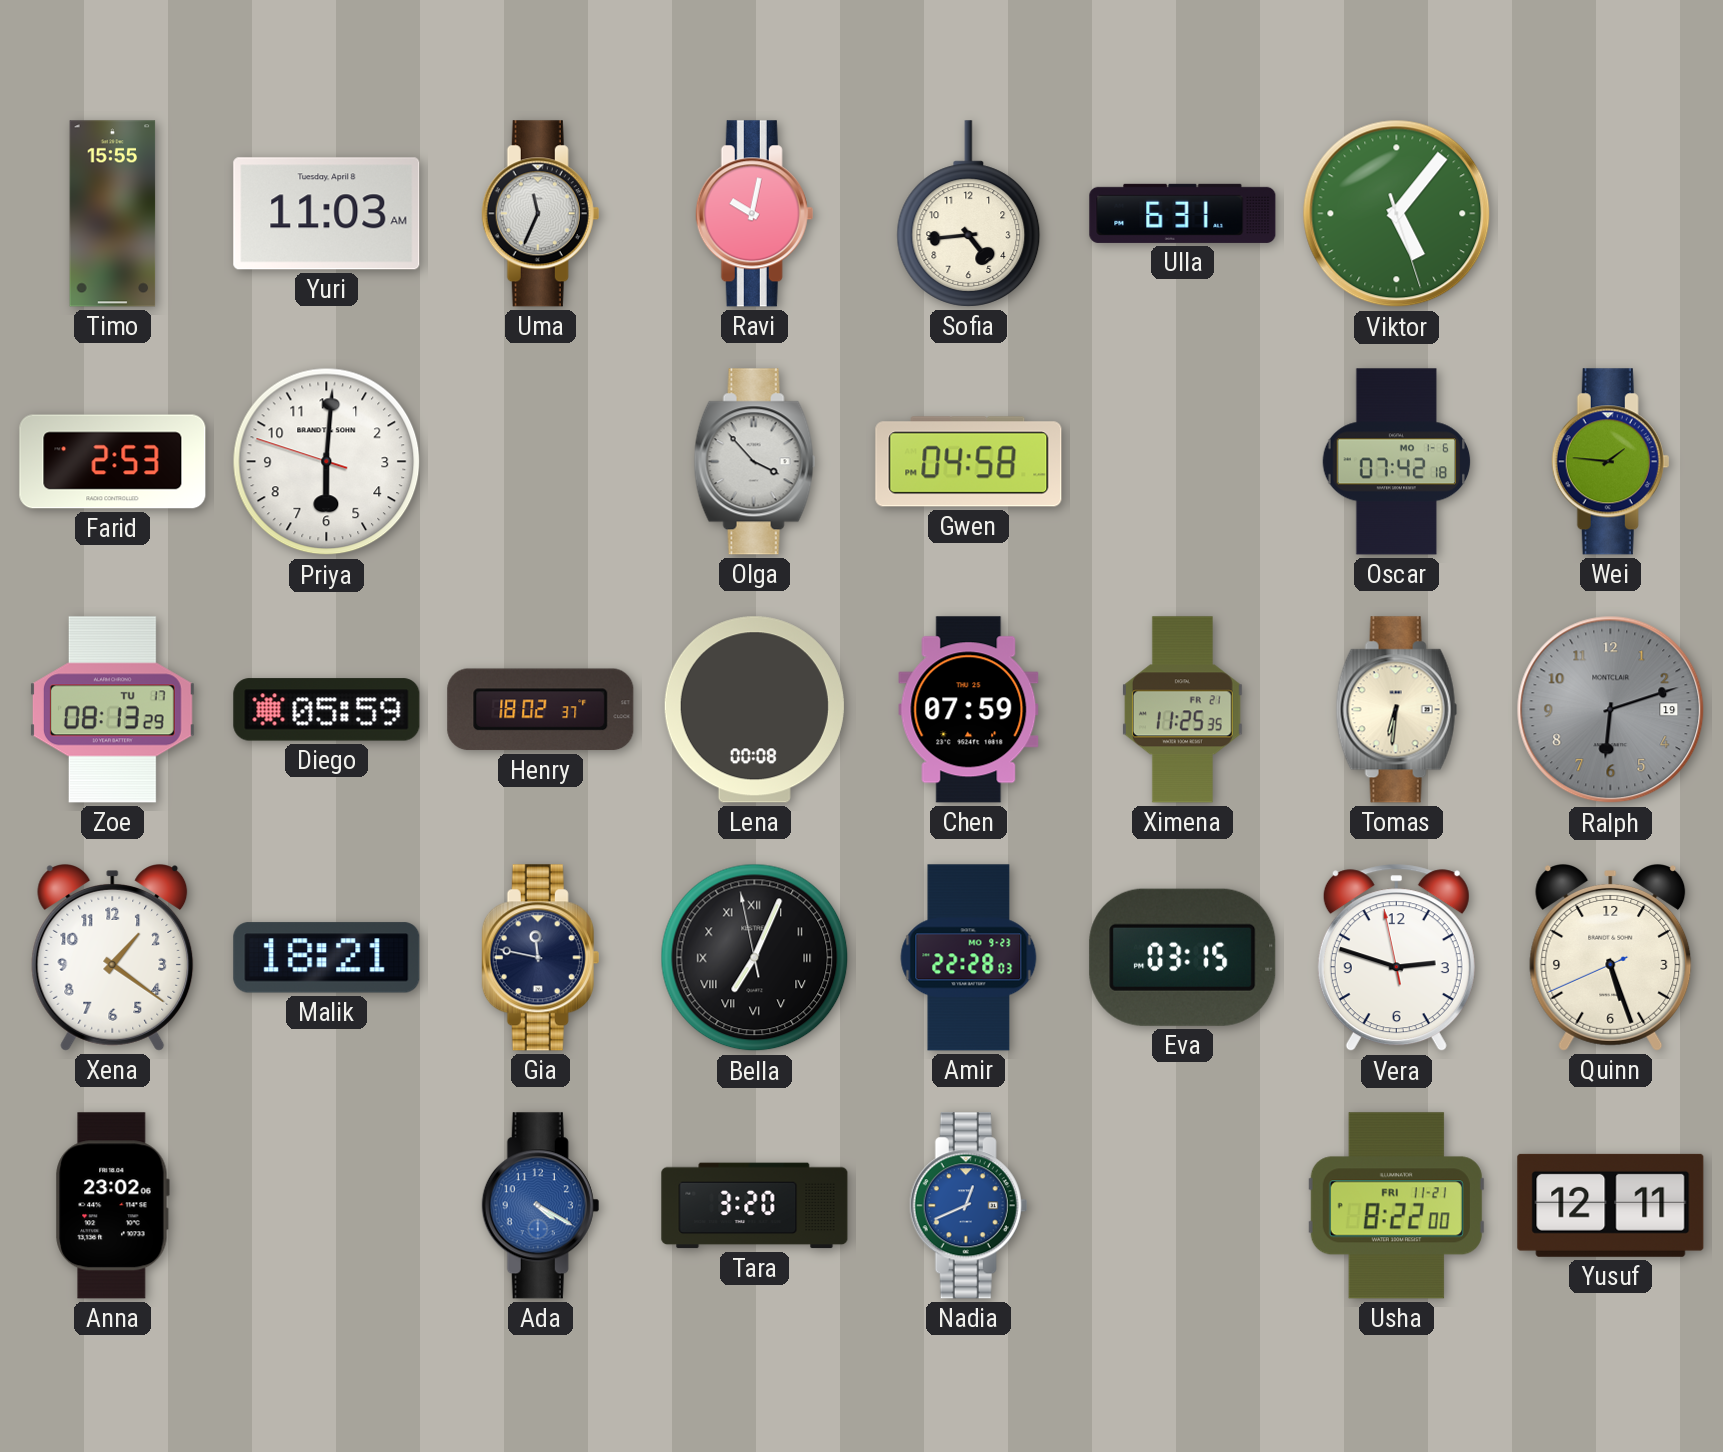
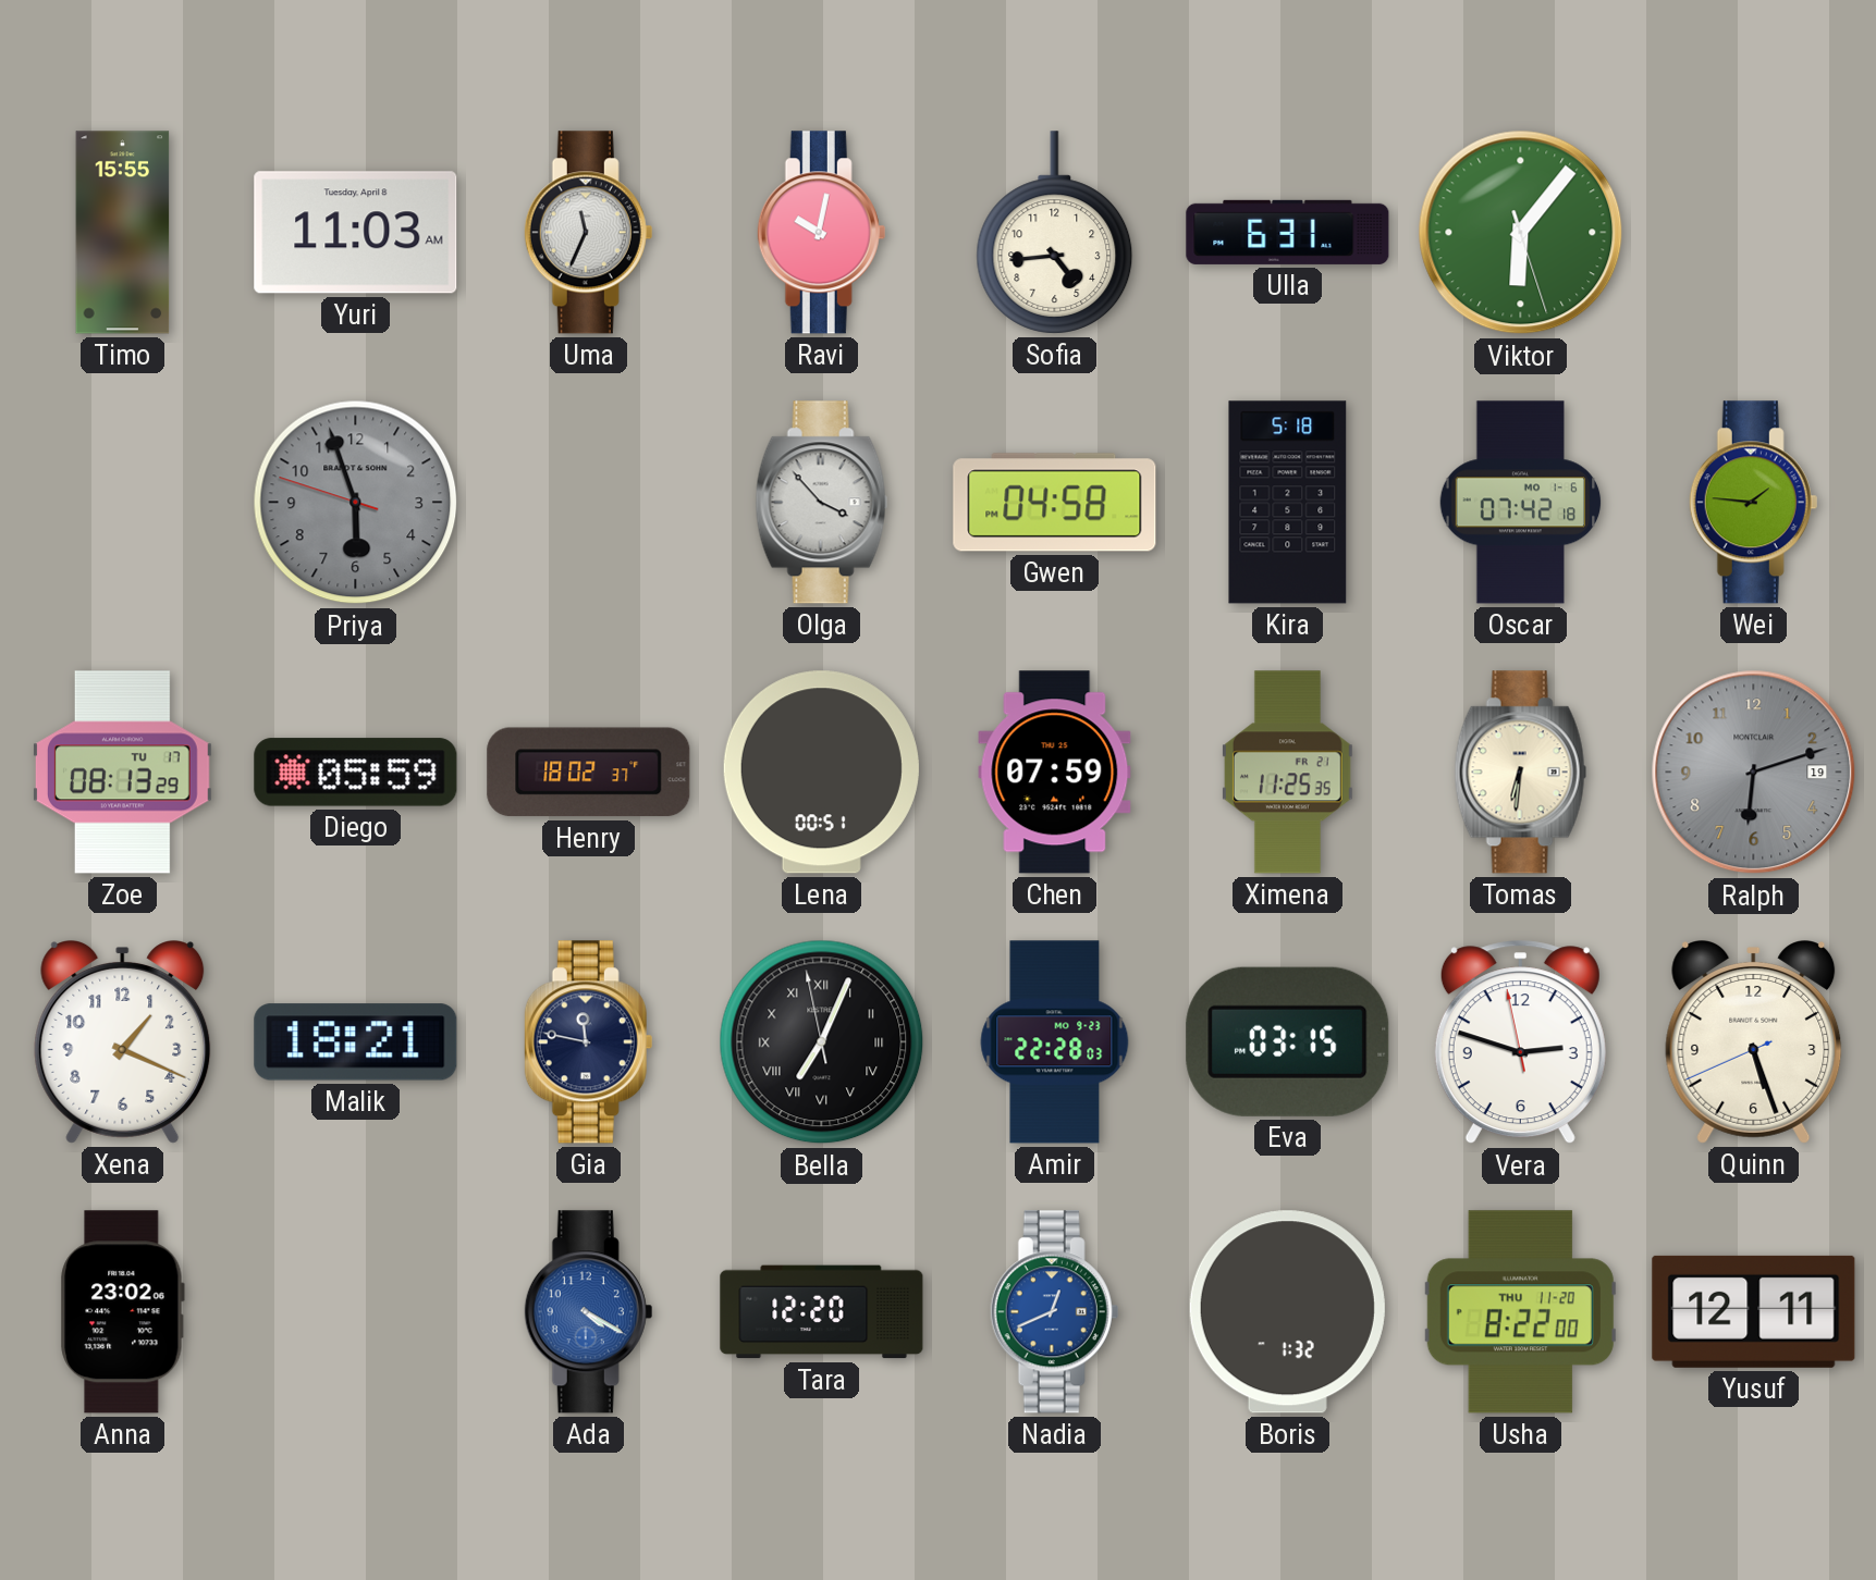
Viktor: 5:06 -> 6:06 (1521, 233)
Farid: 2:53 -> none (113, 462)
Priya: 6:00 -> 5:56 (356, 503)
Priya dial: white -> grey (356, 503)
Kira: none -> 5:18 (1288, 503)
Lena: 00:08 -> 00:51 (821, 773)
Xena: 1:21 -> 1:19 (123, 1042)
Tara: 3:20 -> 12:20 (822, 1312)
Boris: none -> 1:32 (1287, 1312)
Usha date: FRI 11-21 -> THU 11-20 (1520, 1312)
